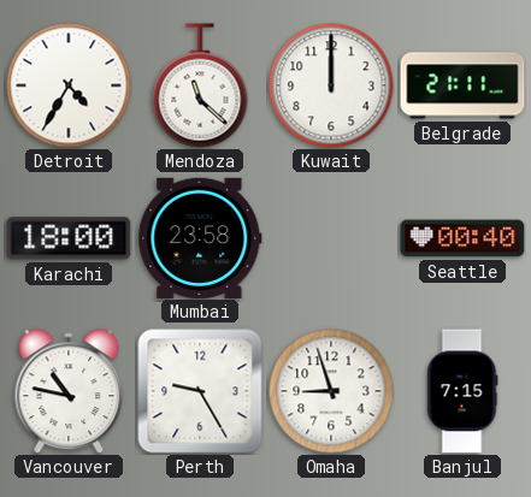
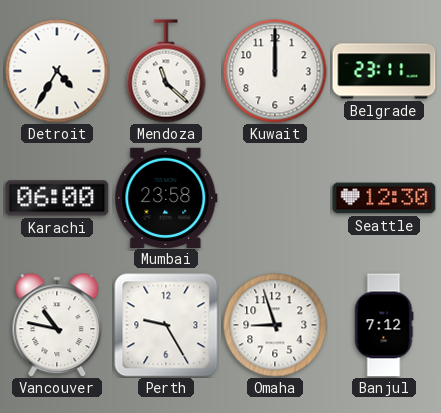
Belgrade: 21:11 -> 23:11 (384, 71)
Karachi: 18:00 -> 06:00 (57, 198)
Seattle: 00:40 -> 12:30 (384, 198)
Banjul: 7:15 -> 7:12 (384, 325)
